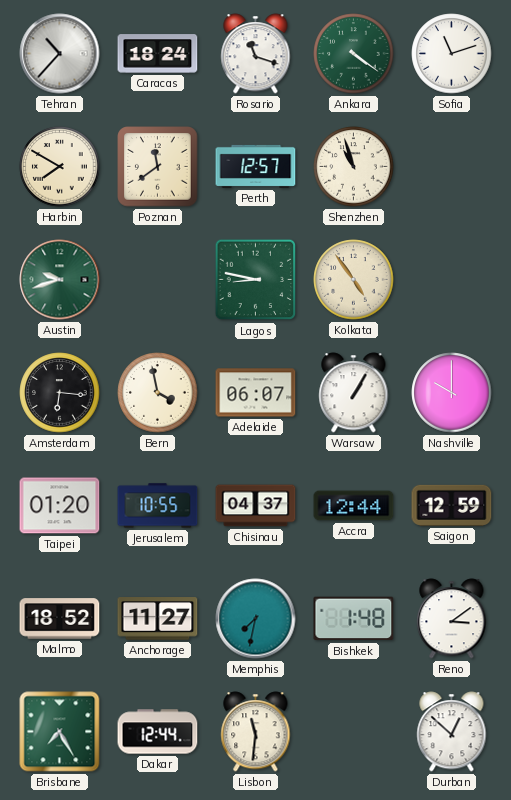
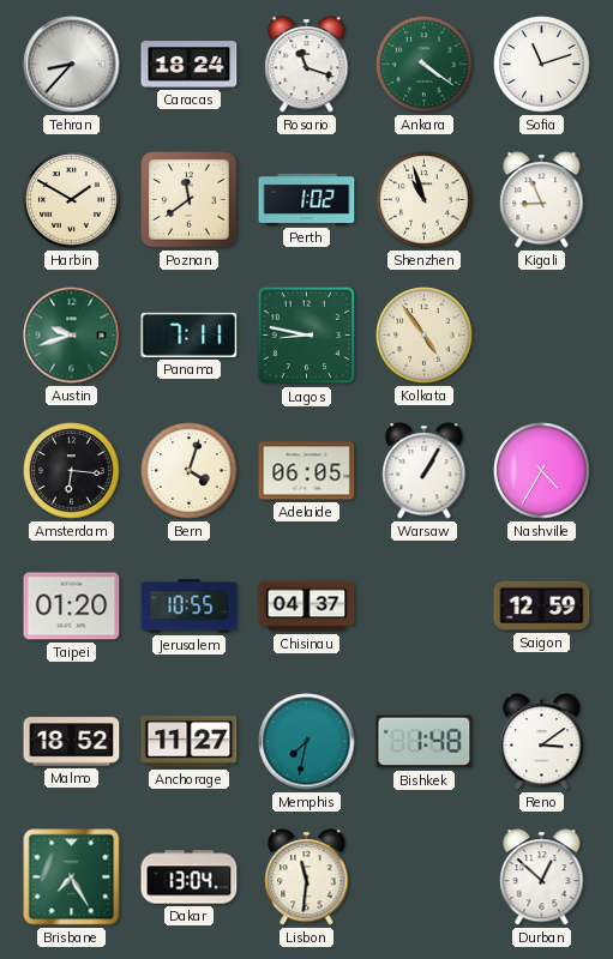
Tehran: 10:37 -> 8:37 (72, 65)
Harbin: 7:50 -> 1:50 (72, 200)
Perth: 12:57 -> 1:02 (307, 199)
Kigali: none -> 8:56 (542, 200)
Panama: none -> 7:11 (190, 334)
Bern: 3:58 -> 4:03 (190, 471)
Adelaide: 06:07 -> 06:05 (307, 471)
Nashville: 10:00 -> 4:35 (542, 471)
Accra: 12:44 -> none (354, 506)
Dakar: 12:44 -> 13:04 (190, 877)
